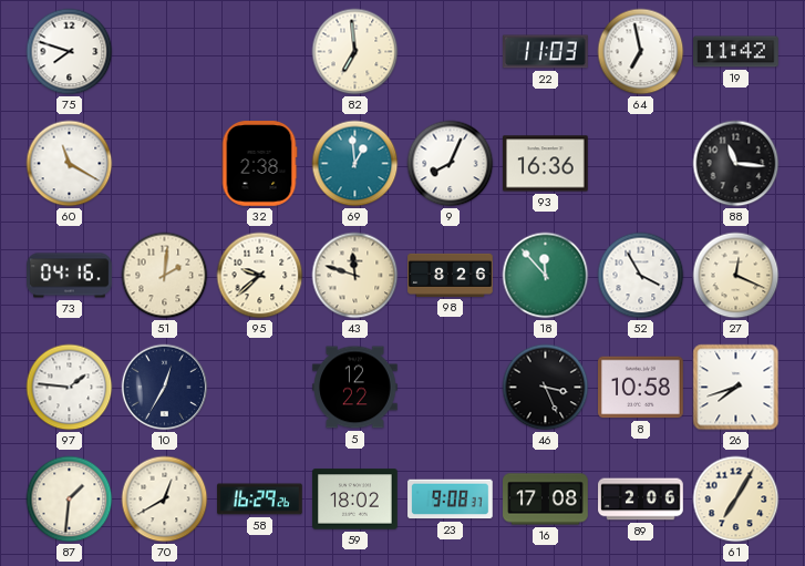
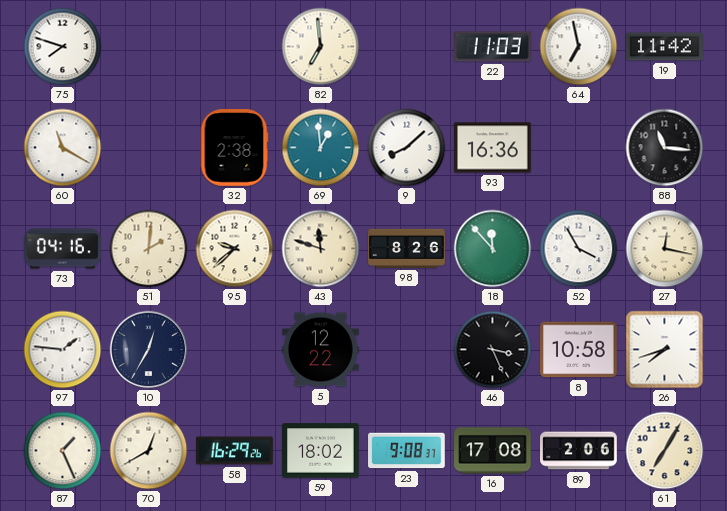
9: 8:04 -> 8:08 (407, 148)
27: 12:19 -> 12:17 (665, 249)
87: 1:31 -> 1:26 (63, 451)
